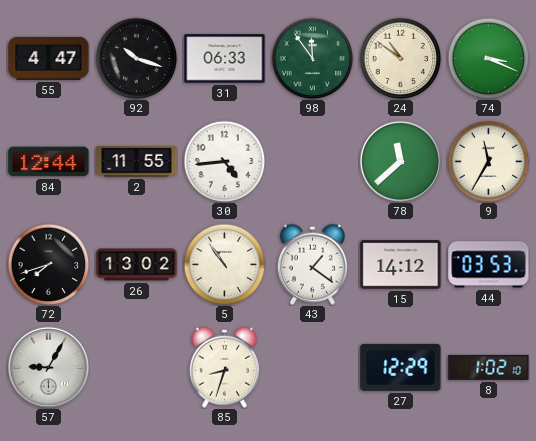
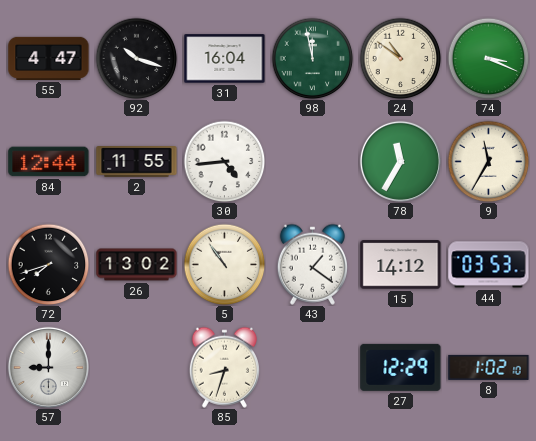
31: 06:33 -> 16:04 (225, 59)
98: 11:54 -> 11:58 (312, 58)
78: 11:38 -> 11:35 (400, 161)
57: 9:05 -> 9:00 (48, 367)
